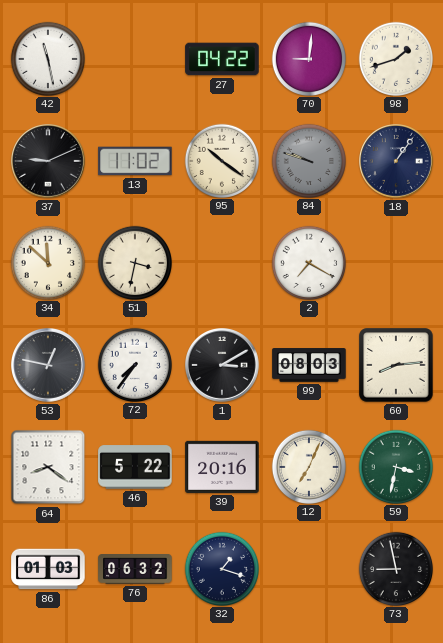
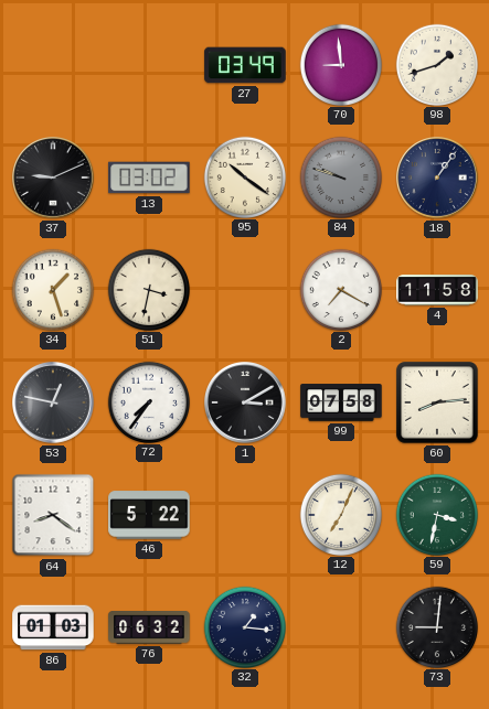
42: 11:28 -> none (47, 58)
27: 04:22 -> 03:49 (245, 65)
70: 9:01 -> 8:59 (340, 64)
13: 11:02 -> 03:02 (149, 178)
34: 11:52 -> 1:27 (52, 289)
4: none -> 11:58 (437, 290)
99: 08:03 -> 07:58 (341, 402)
39: 20:16 -> none (222, 467)
32: 1:18 -> 1:16 (244, 626)
73: 8:58 -> 9:01 (436, 626)
